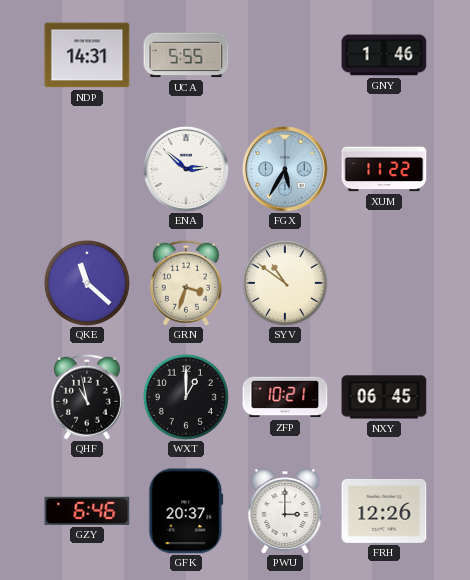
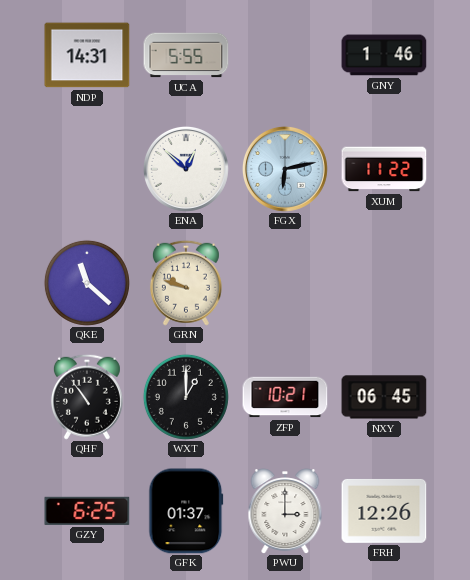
ENA: 2:52 -> 12:52 (186, 169)
FGX: 5:35 -> 6:13 (285, 169)
GRN: 3:33 -> 9:48 (186, 283)
SYV: 10:51 -> none (285, 283)
QHF: 10:58 -> 10:54 (87, 397)
GZY: 6:46 -> 6:25 (87, 511)
GFK: 20:37 -> 01:37 (186, 511)
